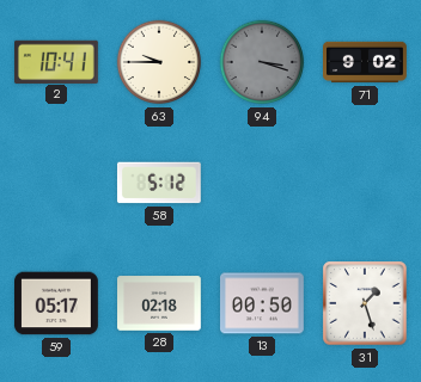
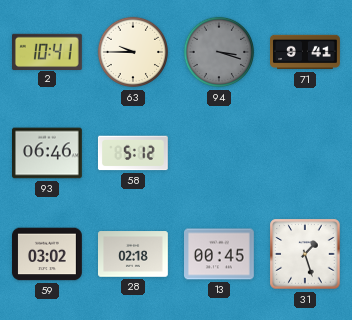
71: 9:02 -> 9:41 (305, 52)
93: none -> 06:46 (48, 153)
59: 05:17 -> 03:02 (48, 254)
13: 00:50 -> 00:45 (220, 254)
